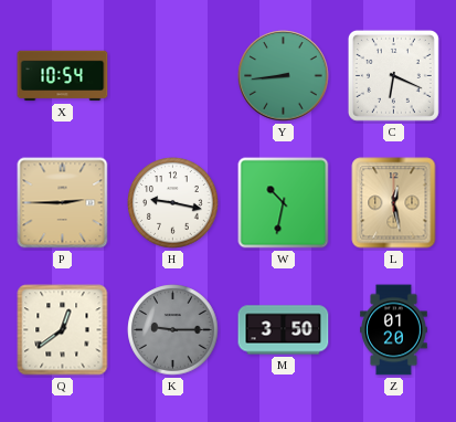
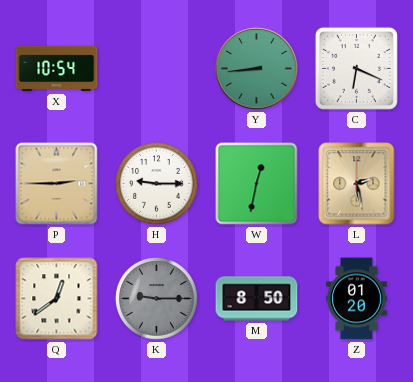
H: 9:17 -> 9:15 (157, 184)
W: 10:32 -> 12:32 (257, 184)
L: 12:28 -> 2:28 (357, 184)
M: 3:50 -> 8:50 (257, 299)
